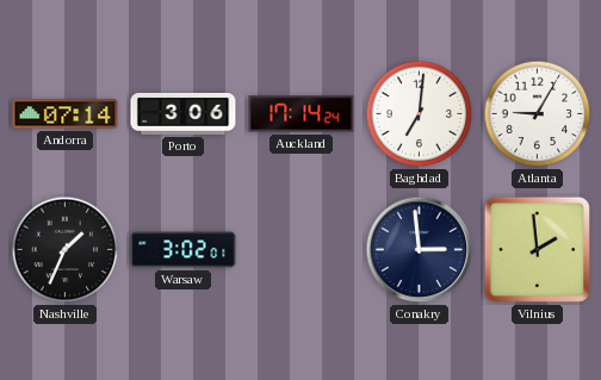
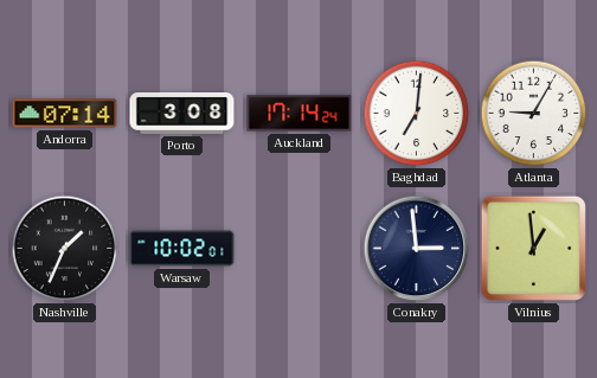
Porto: 3:06 -> 3:08 (182, 114)
Warsaw: 3:02 -> 10:02 (182, 249)
Vilnius: 1:59 -> 12:59 (533, 248)
